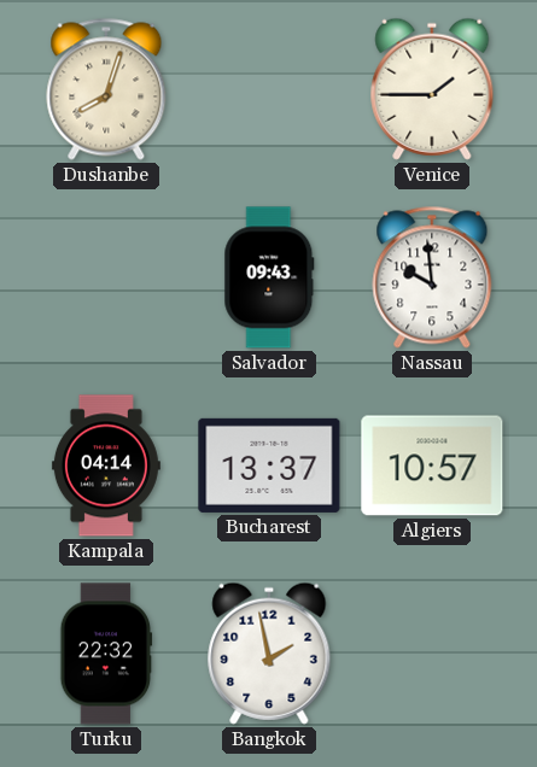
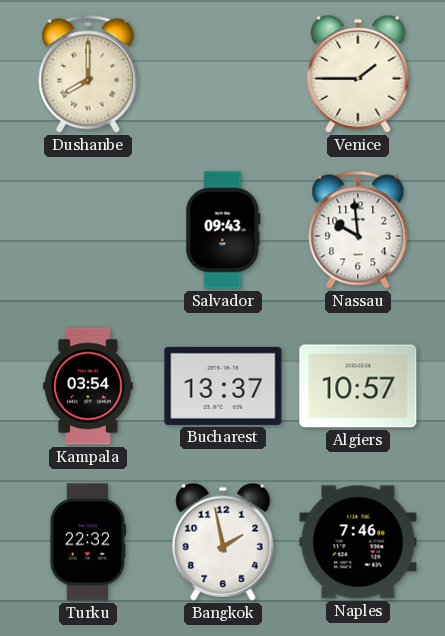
Dushanbe: 8:03 -> 8:00 (88, 74)
Kampala: 04:14 -> 03:54 (88, 386)
Naples: none -> 7:46 (358, 542)
